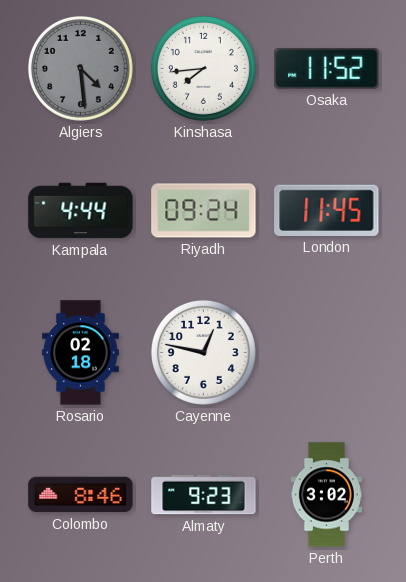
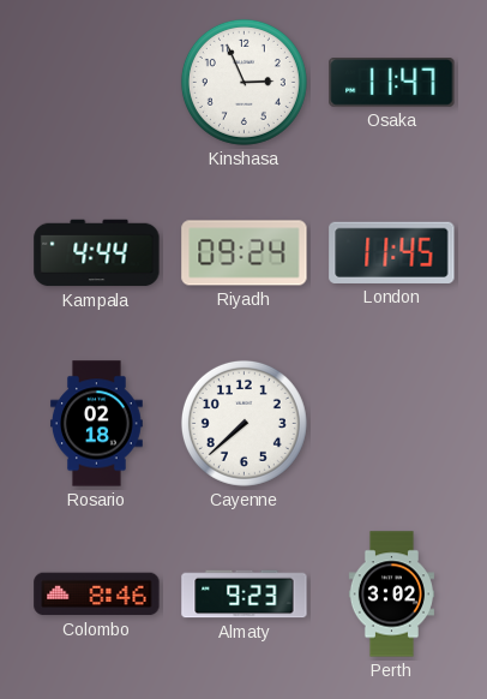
Algiers: 4:29 -> none (80, 68)
Kinshasa: 7:44 -> 2:56 (243, 82)
Osaka: 11:52 -> 11:47 (392, 83)
Cayenne: 12:47 -> 7:38 (243, 423)
